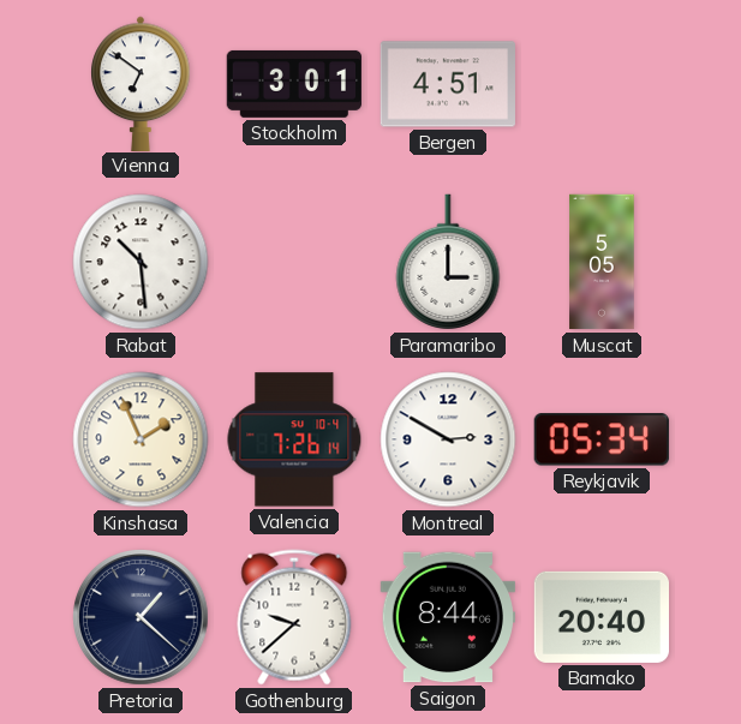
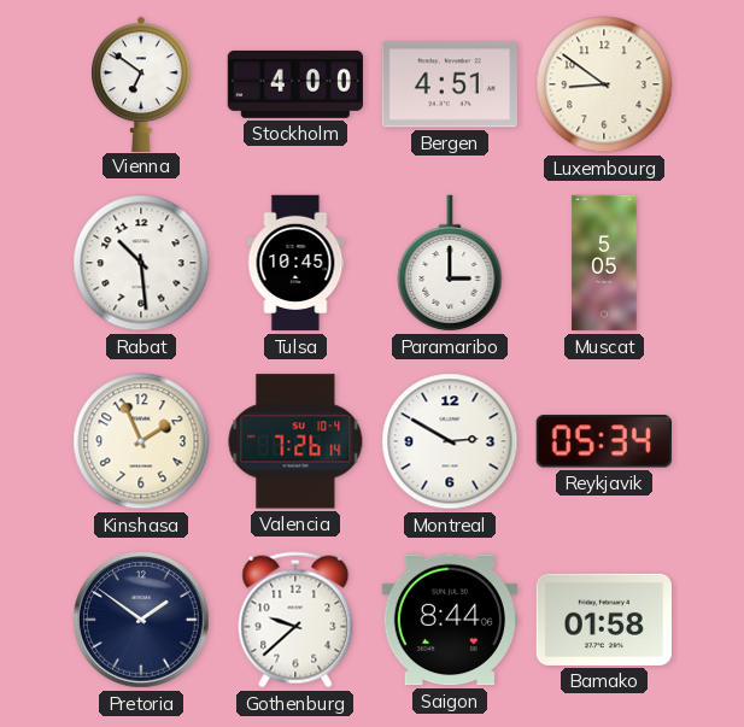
Stockholm: 3:01 -> 4:00 (294, 84)
Luxembourg: none -> 8:51 (604, 84)
Tulsa: none -> 10:45 (295, 263)
Pretoria: 1:22 -> 1:51 (142, 621)
Bamako: 20:40 -> 01:58 (603, 620)
